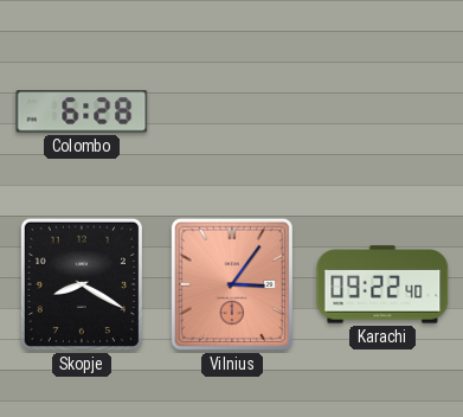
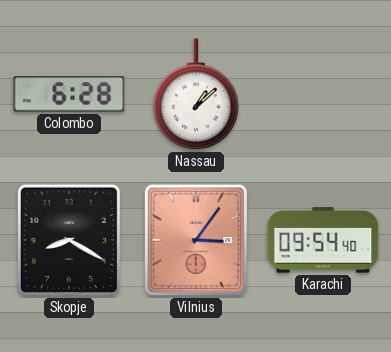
Nassau: none -> 1:08 (196, 95)
Karachi: 09:22 -> 09:54 (323, 240)
